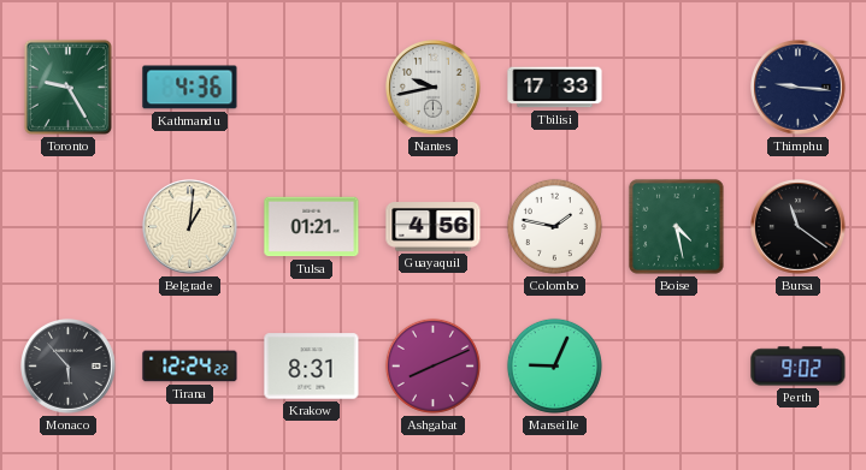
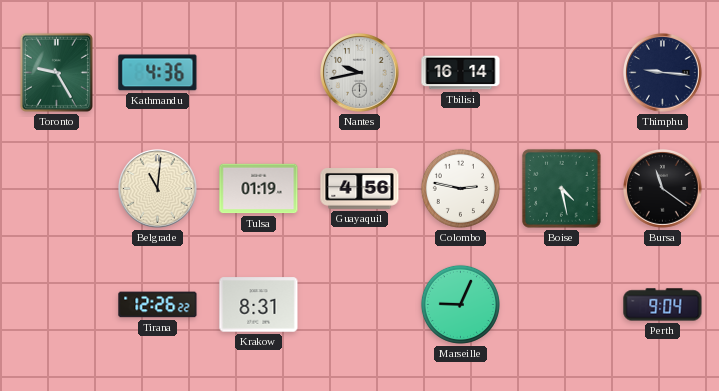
Tbilisi: 17:33 -> 16:14 (461, 73)
Belgrade: 1:01 -> 11:01 (158, 189)
Tulsa: 01:21 -> 01:19 (259, 189)
Colombo: 1:47 -> 2:47 (460, 188)
Monaco: 5:53 -> none (69, 367)
Tirana: 12:24 -> 12:26 (158, 305)
Ashgabat: 8:11 -> none (432, 365)
Perth: 9:02 -> 9:04 (663, 305)
